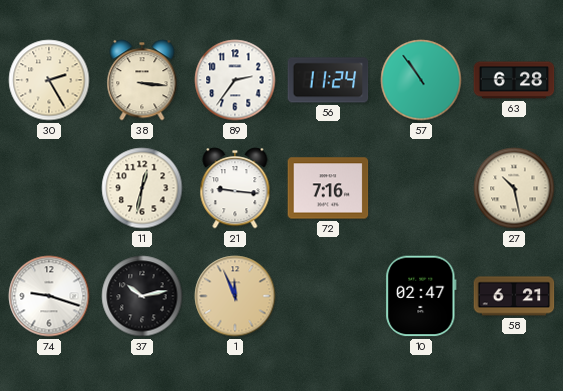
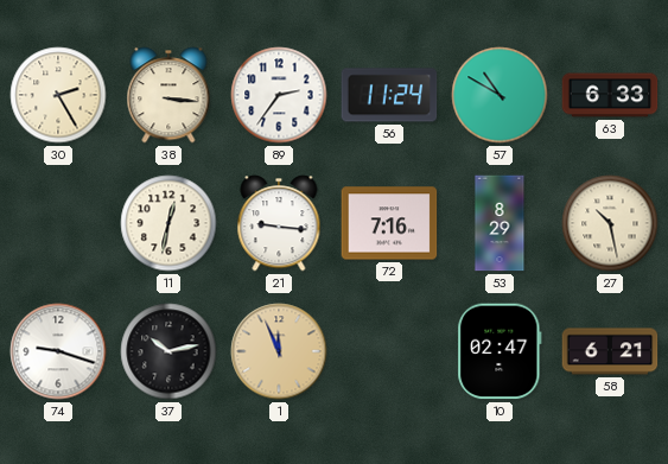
57: 10:54 -> 10:50 (500, 95)
63: 6:28 -> 6:33 (610, 95)
53: none -> 8:29 (500, 223)
